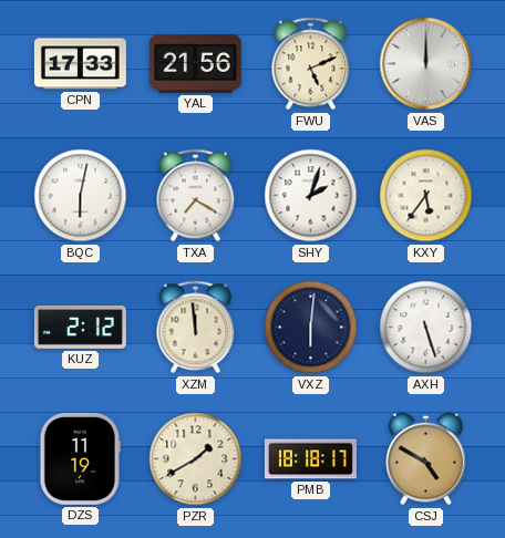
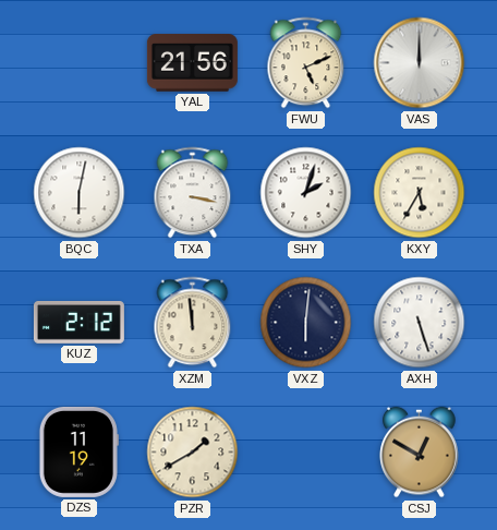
CPN: 17:33 -> none (80, 64)
TXA: 7:20 -> 3:17 (193, 193)
KXY: 5:36 -> 5:35 (420, 193)
PMB: 18:18 -> none (310, 459)
CSJ: 4:50 -> 12:50 (420, 453)
